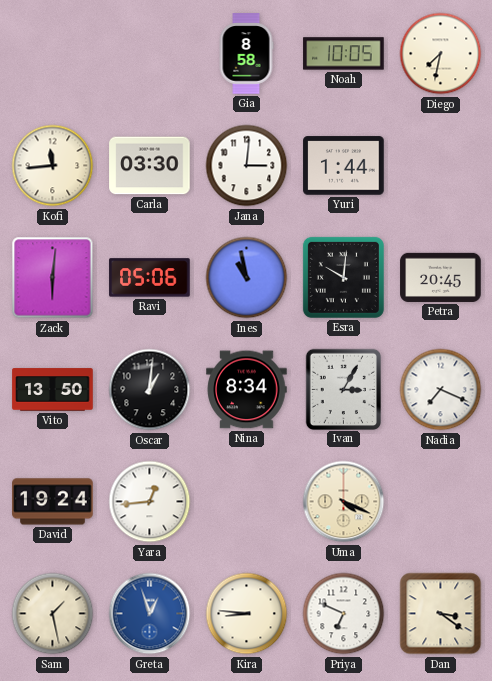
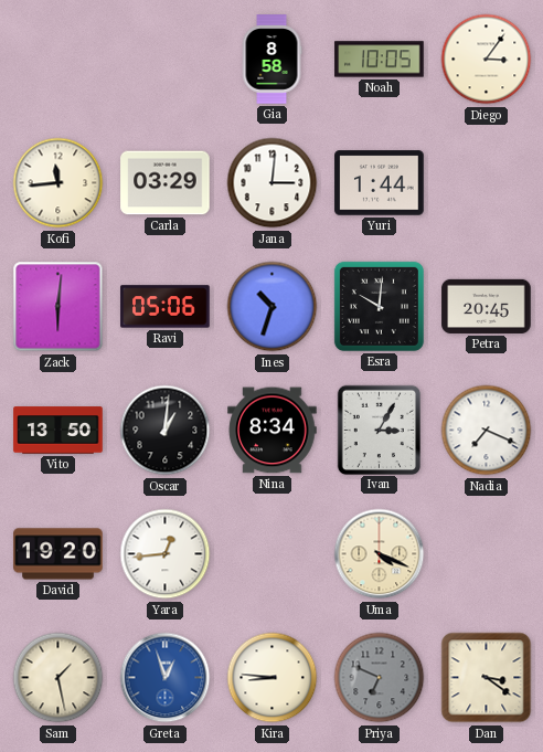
Diego: 7:32 -> 3:06 (487, 60)
Carla: 03:30 -> 03:29 (166, 183)
Ines: 10:58 -> 10:33 (273, 307)
David: 19:24 -> 19:20 (58, 554)
Priya dial: white -> grey (380, 678)
